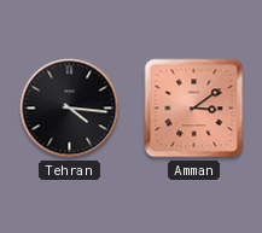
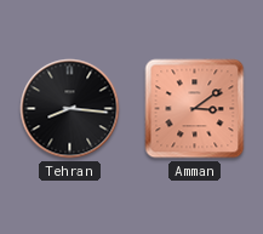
Tehran: 4:16 -> 8:16 (70, 109)
